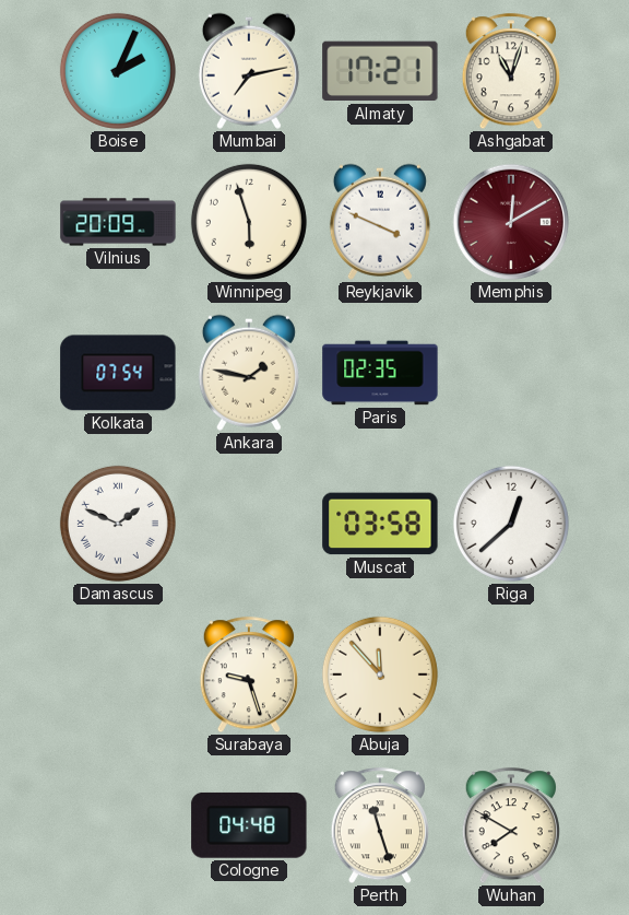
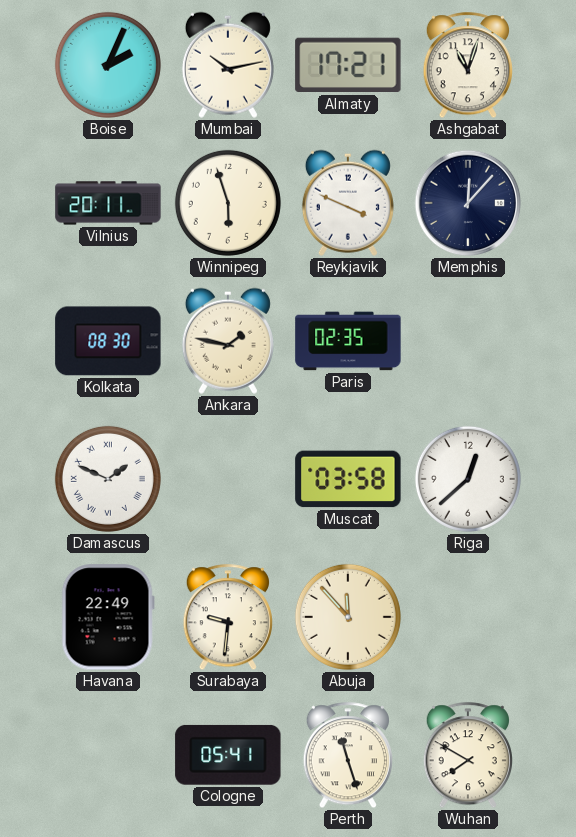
Mumbai: 7:13 -> 10:13 (228, 65)
Vilnius: 20:09 -> 20:11 (108, 203)
Memphis: 12:10 -> 12:07 (468, 203)
Memphis dial: burgundy -> navy (468, 203)
Kolkata: 07:54 -> 08:30 (108, 341)
Havana: none -> 22:49 (108, 617)
Surabaya: 9:27 -> 9:31 (228, 618)
Cologne: 04:48 -> 05:41 (228, 755)
